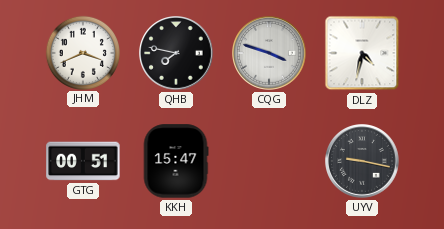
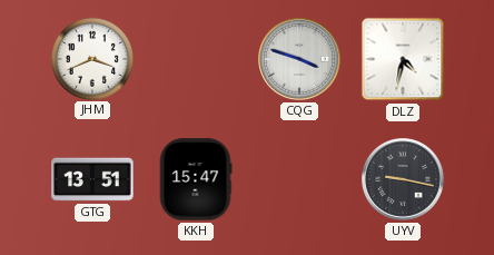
QHB: 7:47 -> none (176, 53)
GTG: 00:51 -> 13:51 (92, 179)
